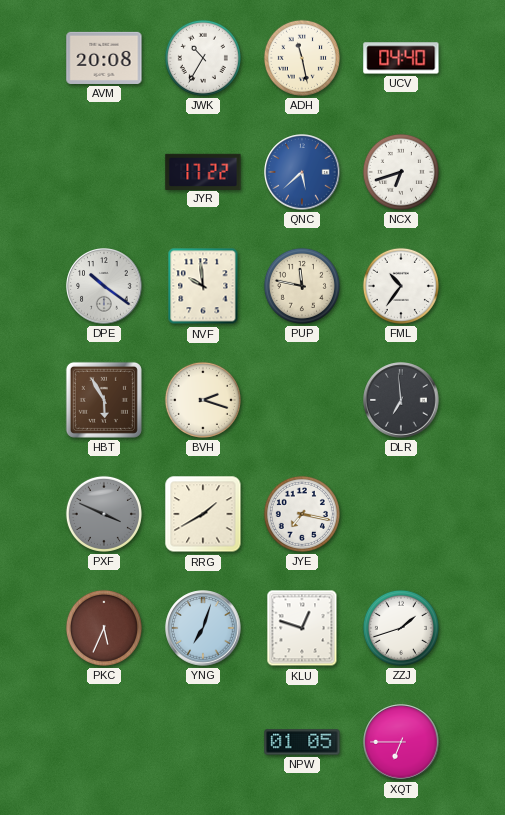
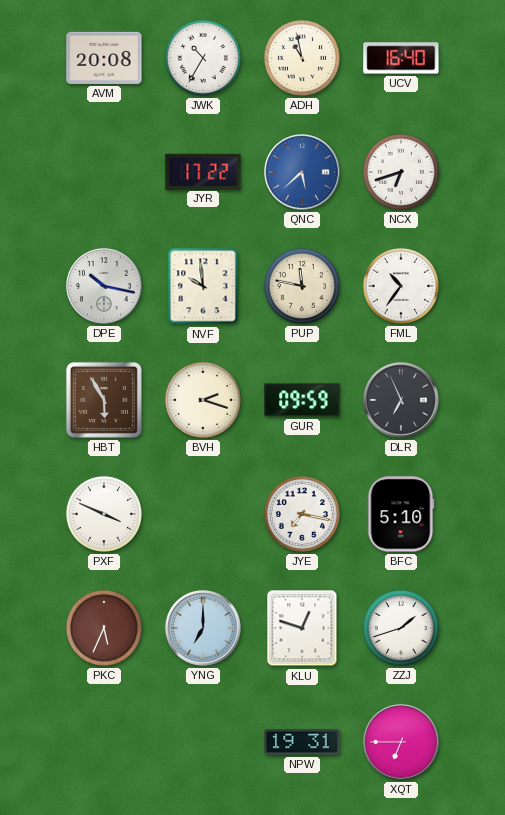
ADH: 11:28 -> 10:58 (302, 58)
UCV: 04:40 -> 16:40 (401, 58)
DPE: 10:21 -> 10:17 (104, 286)
GUR: none -> 09:59 (302, 400)
DLR: 6:59 -> 6:56 (401, 400)
PXF dial: grey -> white (104, 514)
RRG: 1:40 -> none (203, 514)
BFC: none -> 5:10 (401, 514)
YNG: 7:03 -> 7:00 (203, 628)
NPW: 01:05 -> 19:31 (302, 742)
